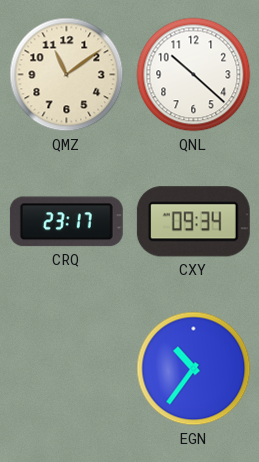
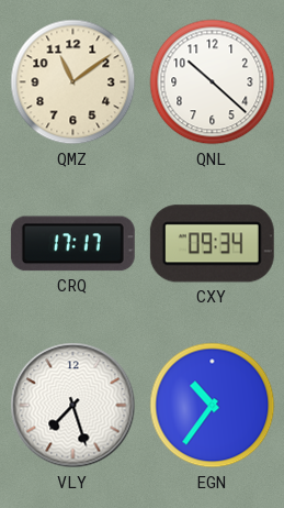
CRQ: 23:17 -> 17:17 (72, 244)
VLY: none -> 7:27 (73, 406)
